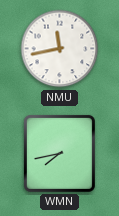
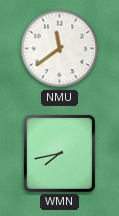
NMU: 11:43 -> 11:39 (60, 49)
